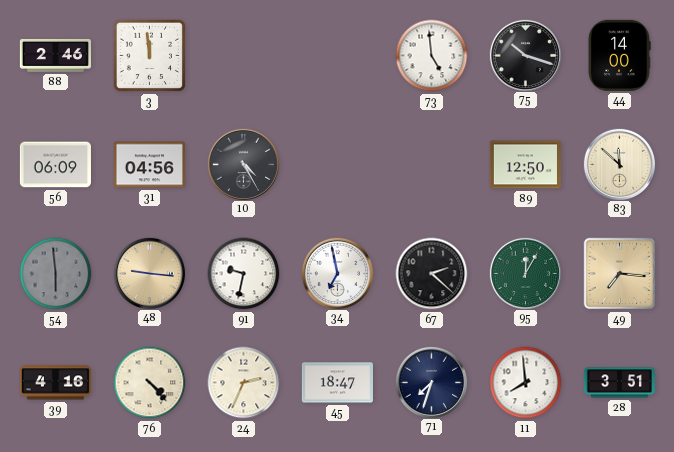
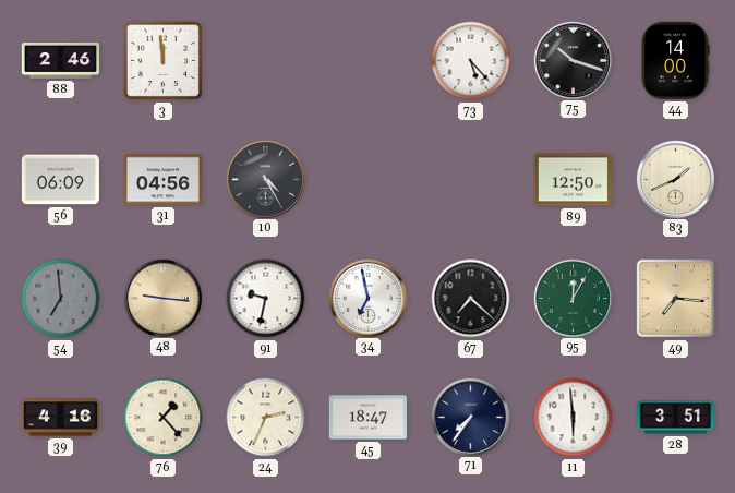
73: 4:59 -> 5:23 (471, 61)
83: 11:52 -> 1:41 (675, 179)
54: 5:59 -> 6:59 (61, 299)
67: 2:22 -> 7:22 (471, 299)
76: 4:23 -> 1:23 (164, 418)
71: 7:33 -> 7:36 (470, 417)
11: 7:59 -> 5:59 (574, 418)
